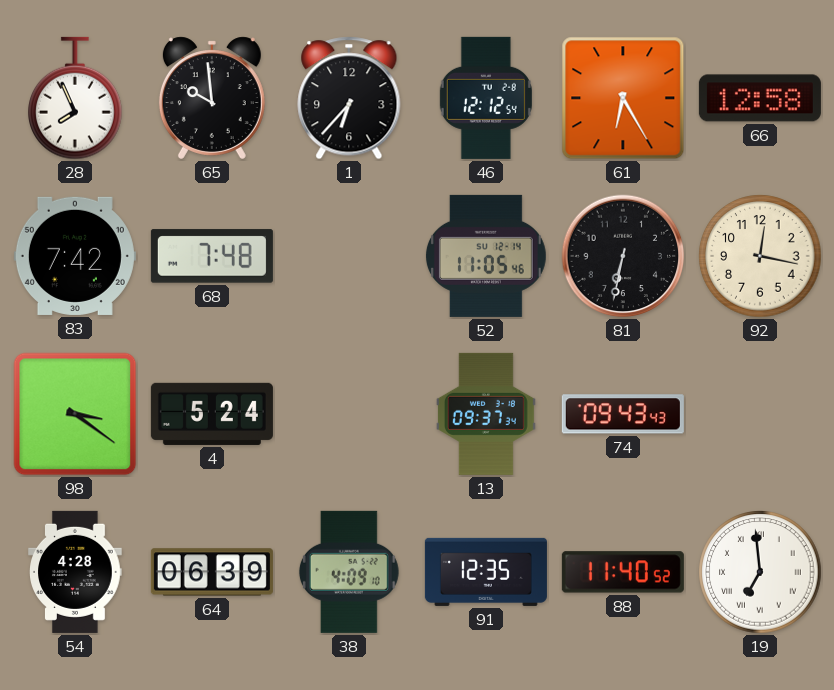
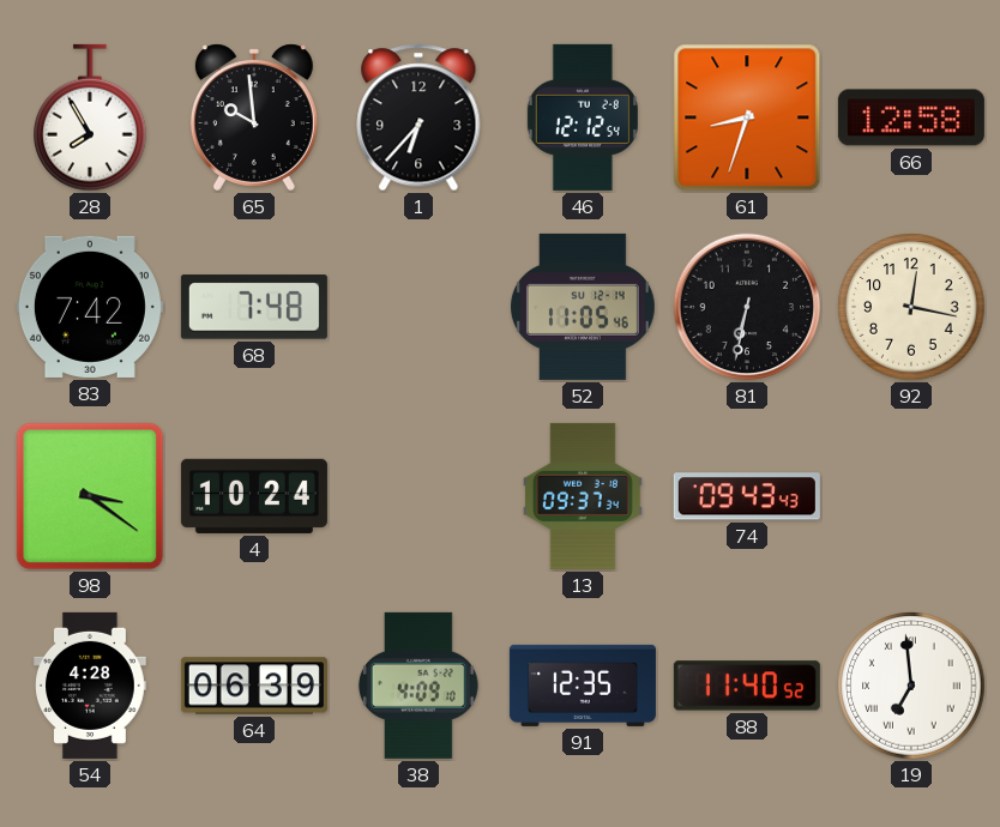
28: 7:56 -> 7:55 (90, 117)
61: 6:25 -> 8:33 (747, 117)
4: 5:24 -> 10:24 (254, 496)
